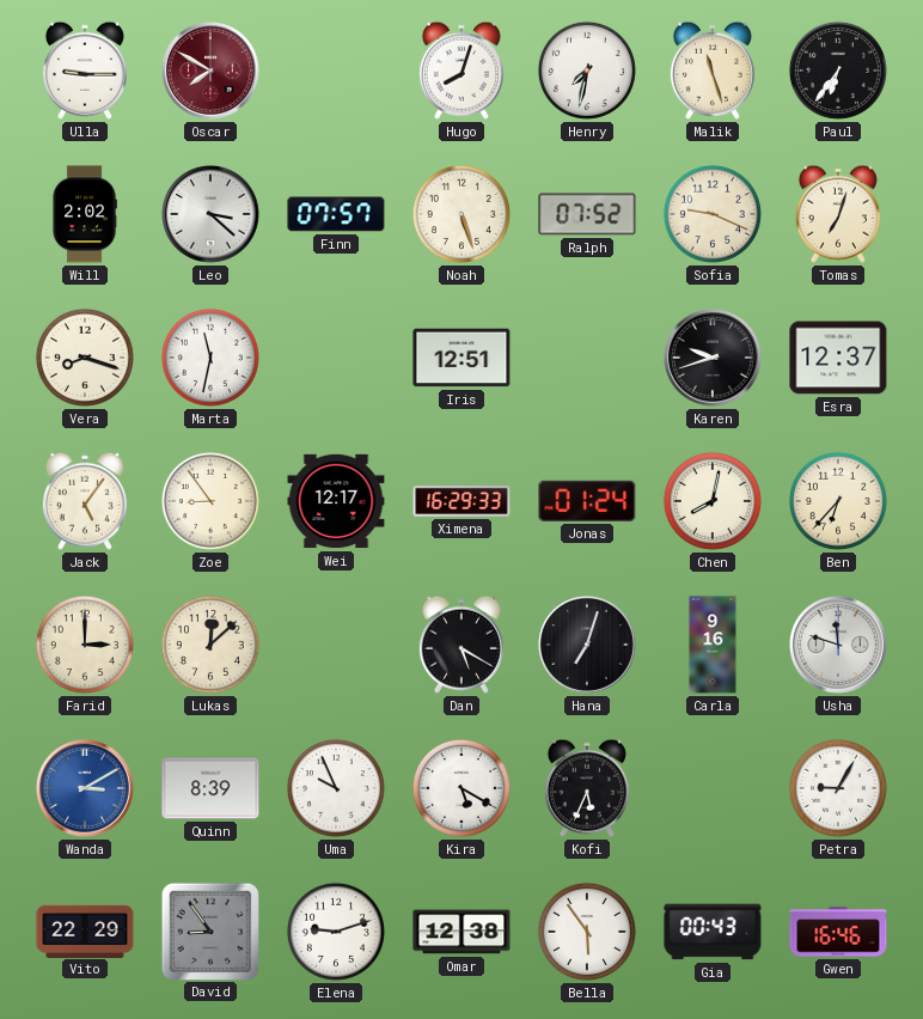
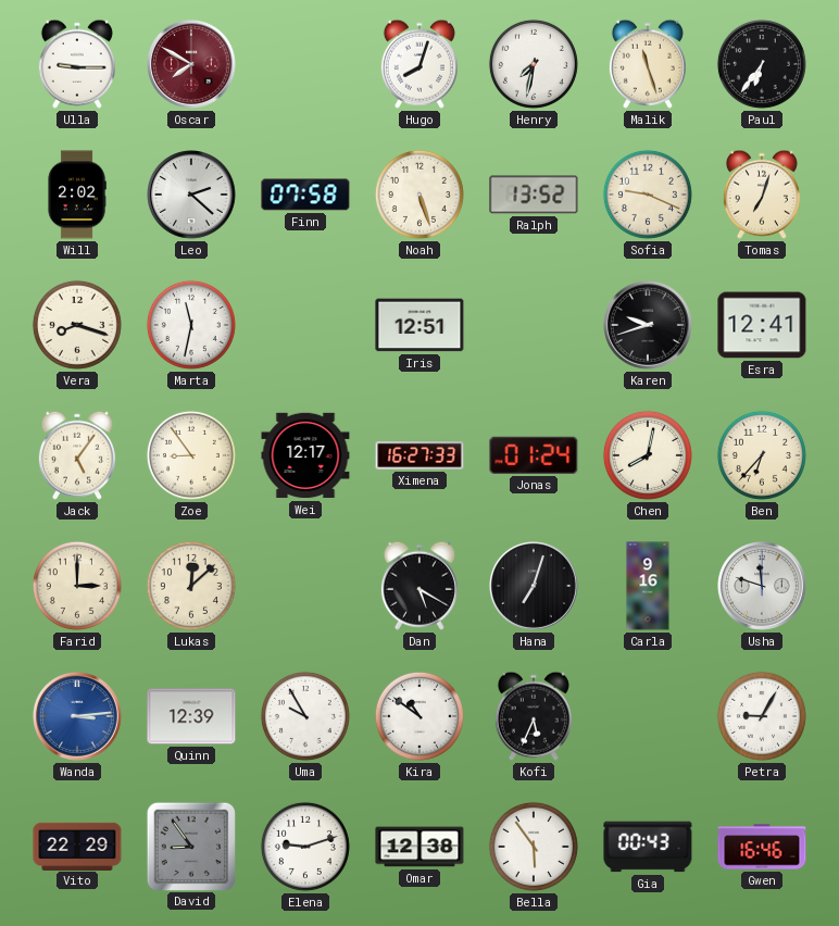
Leo: 3:22 -> 2:22 (192, 196)
Finn: 07:57 -> 07:58 (305, 195)
Ralph: 07:52 -> 13:52 (534, 195)
Esra: 12:37 -> 12:41 (762, 325)
Ximena: 16:29 -> 16:27 (420, 456)
Wanda: 3:10 -> 3:14 (78, 717)
Quinn: 8:39 -> 12:39 (191, 716)
Uma: 9:56 -> 9:55 (305, 716)
Kira: 5:20 -> 10:51 (420, 716)
